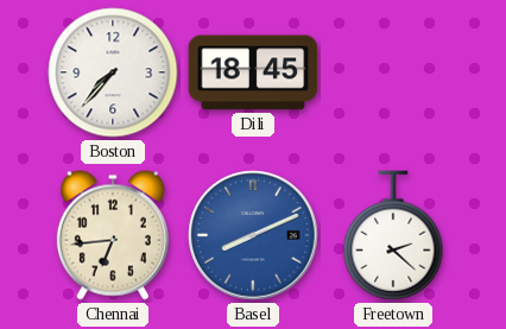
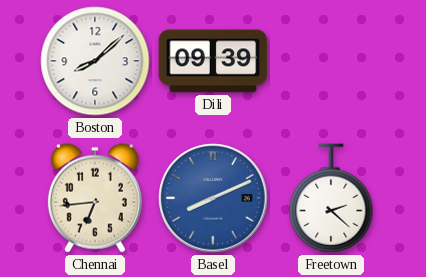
Boston: 7:37 -> 8:08 (95, 61)
Dili: 18:45 -> 09:39 (213, 61)
